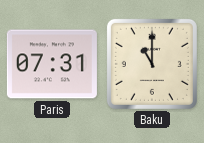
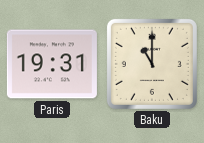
Paris: 07:31 -> 19:31 (52, 64)
